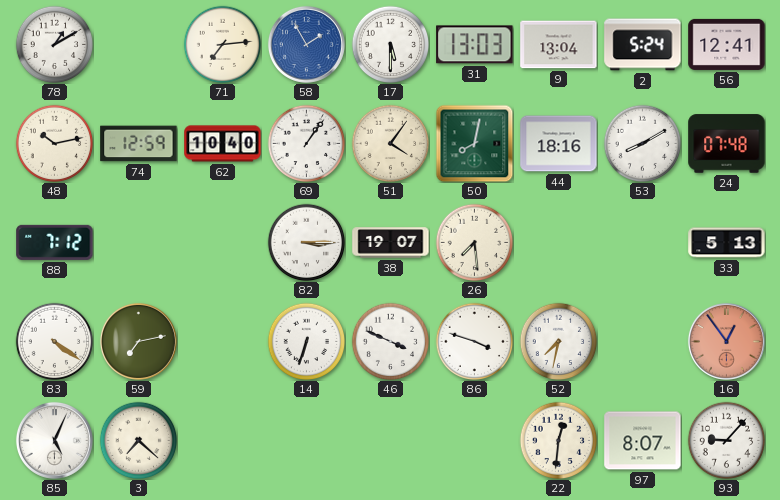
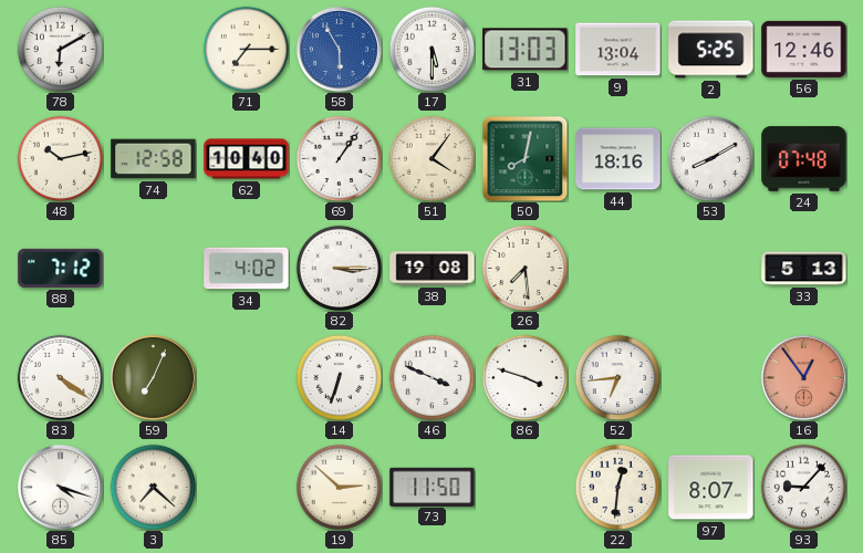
78: 1:10 -> 6:10 (60, 49)
71: 7:14 -> 7:15 (246, 49)
58: 1:55 -> 5:55 (339, 49)
2: 5:24 -> 5:25 (711, 50)
56: 12:41 -> 12:46 (804, 49)
74: 12:59 -> 12:58 (154, 159)
34: none -> 4:02 (247, 269)
38: 19:07 -> 19:08 (433, 269)
59: 7:13 -> 7:04 (153, 377)
52: 7:32 -> 6:44 (617, 377)
85: 5:04 -> 4:18 (60, 487)
19: none -> 2:52 (339, 487)
73: none -> 11:50 (433, 487)
